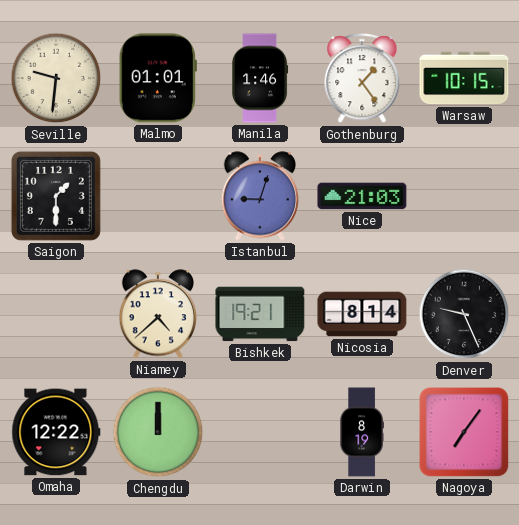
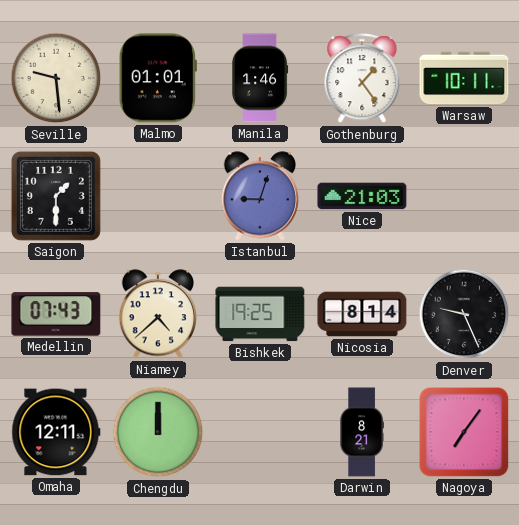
Seville: 9:31 -> 9:29 (56, 78)
Warsaw: 10:15 -> 10:11 (464, 78)
Medellin: none -> 07:43 (56, 314)
Bishkek: 19:21 -> 19:25 (260, 314)
Omaha: 12:22 -> 12:11 (56, 432)
Darwin: 8:19 -> 8:21 (362, 432)
